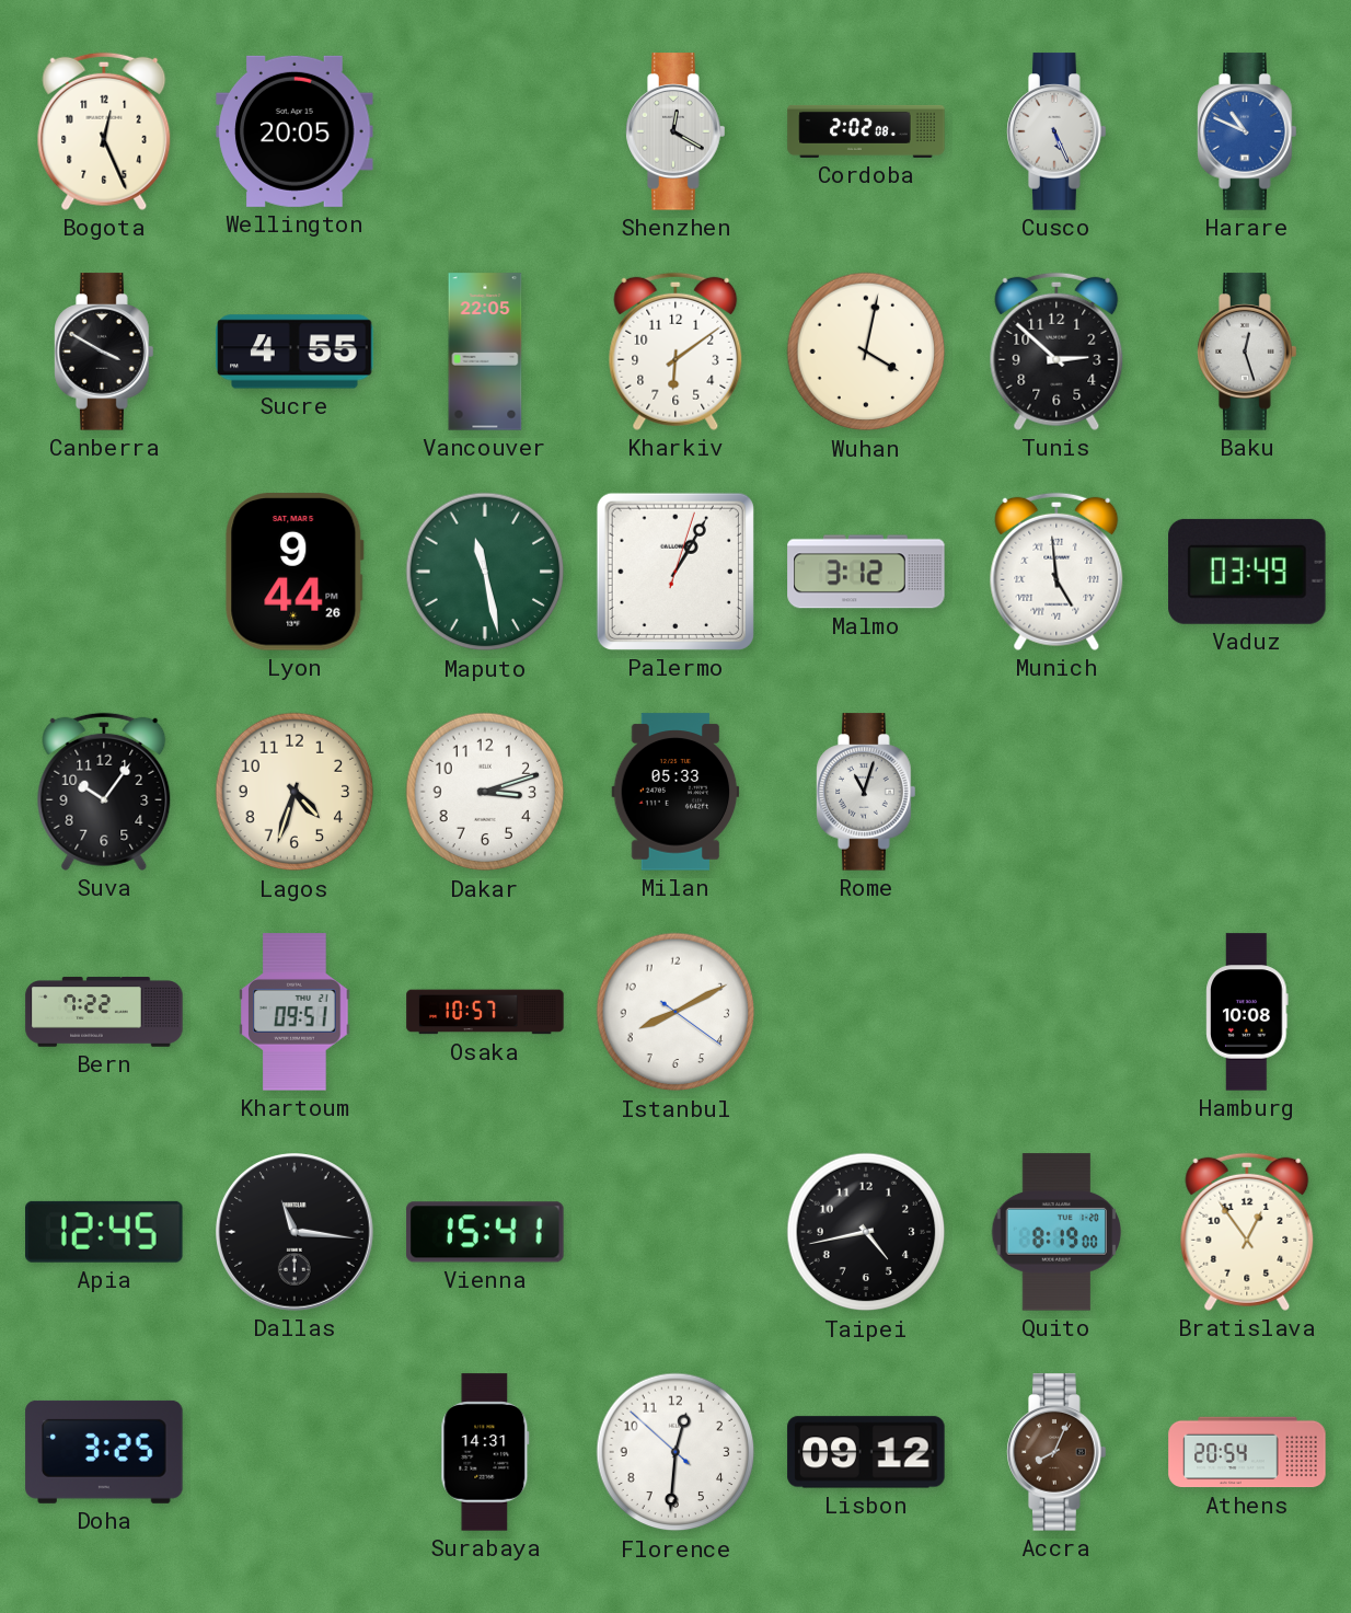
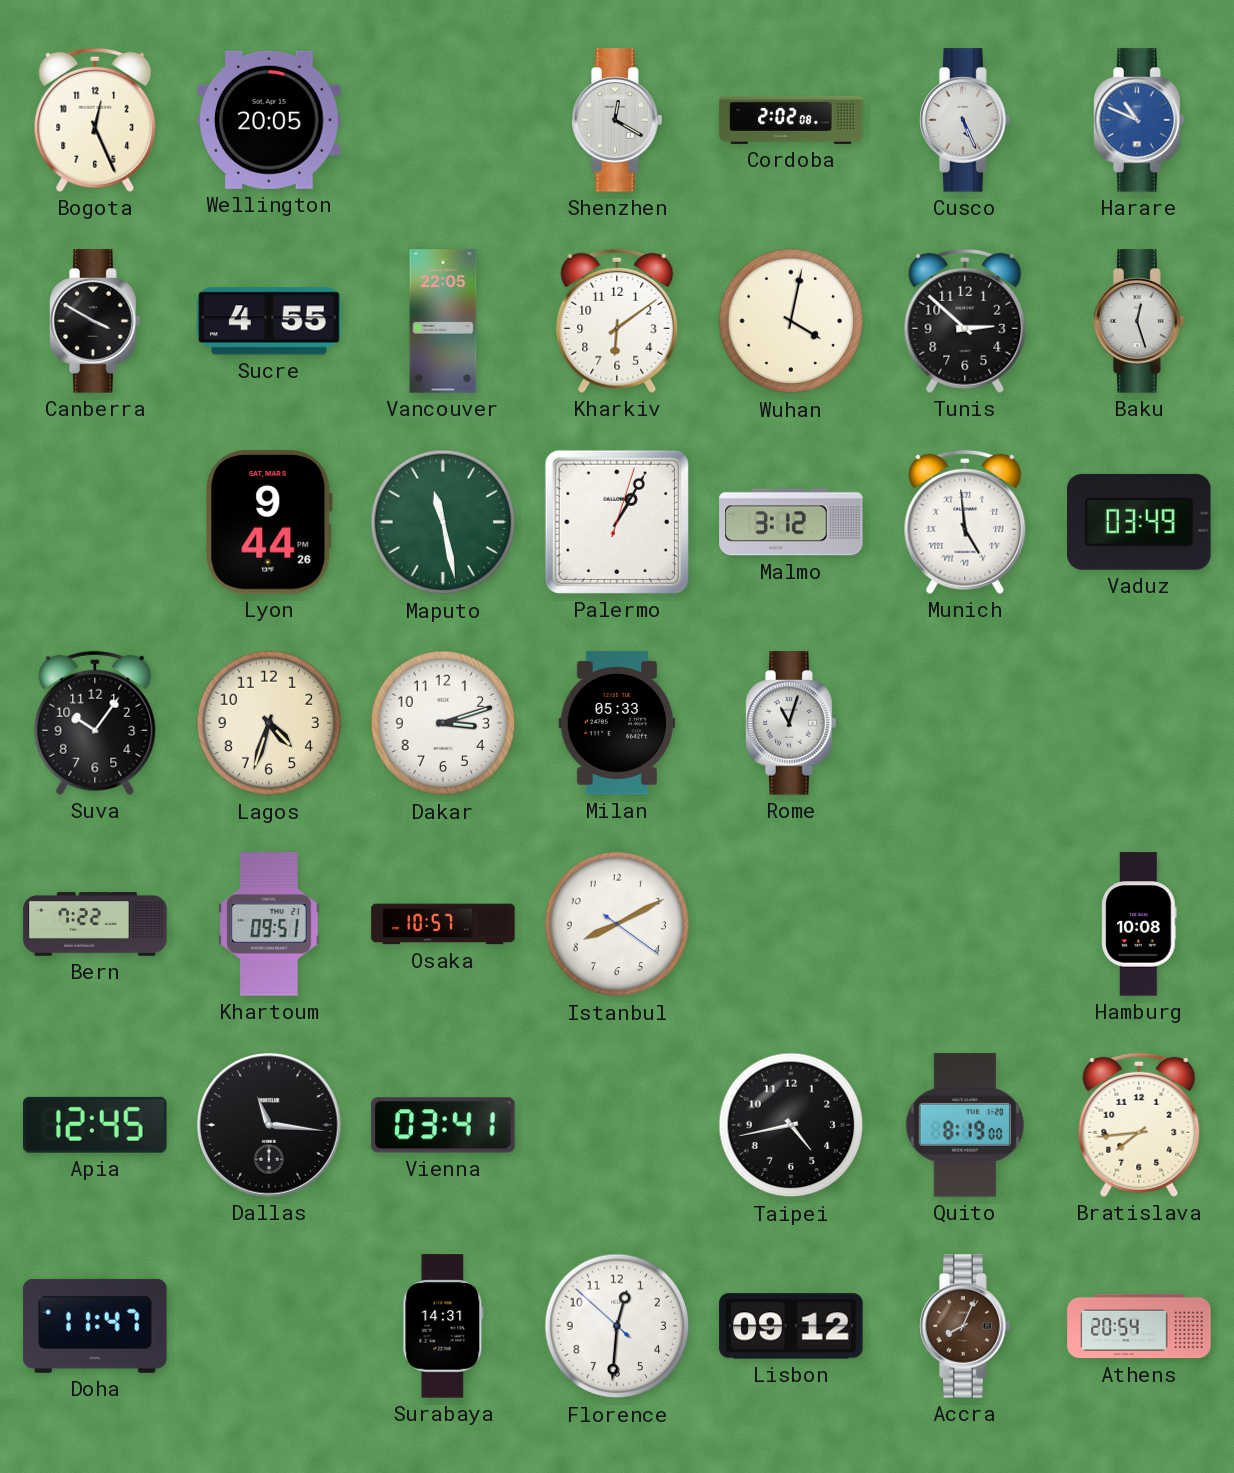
Vienna: 15:41 -> 03:41 (443, 1125)
Bratislava: 12:54 -> 7:44 (1139, 1125)
Doha: 3:25 -> 11:47 (95, 1326)
